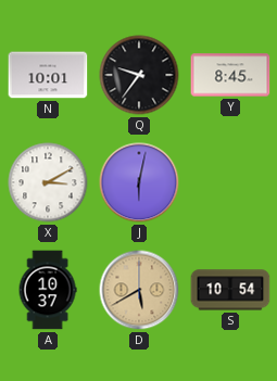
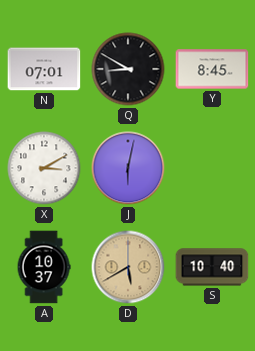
N: 10:01 -> 07:01 (44, 69)
Q: 9:36 -> 8:50 (128, 69)
S: 10:54 -> 10:40 (212, 267)
